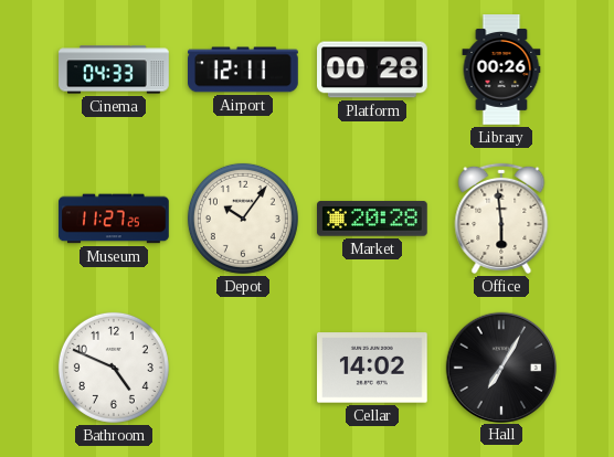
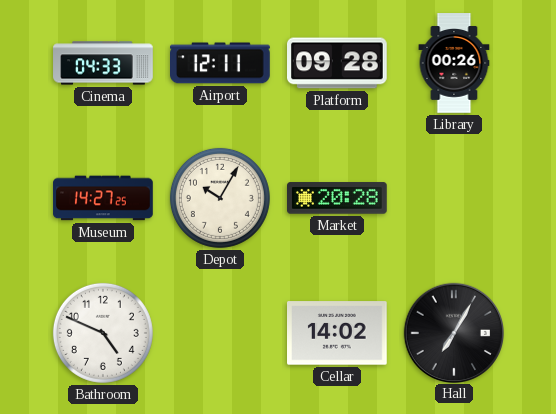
Platform: 00:28 -> 09:28 (338, 63)
Museum: 11:27 -> 14:27 (103, 198)
Depot: 10:06 -> 10:05 (220, 198)
Office: 5:59 -> none (501, 219)
